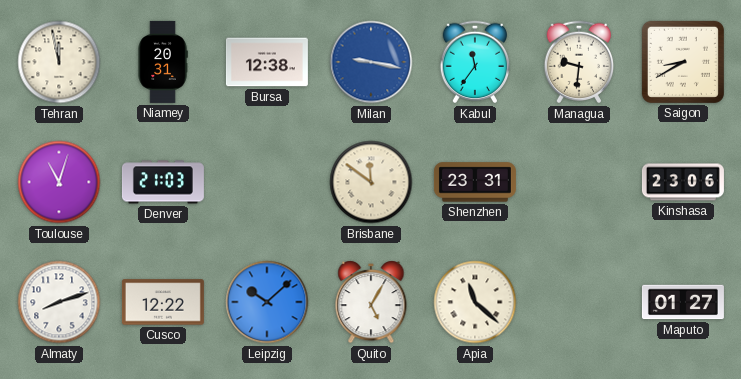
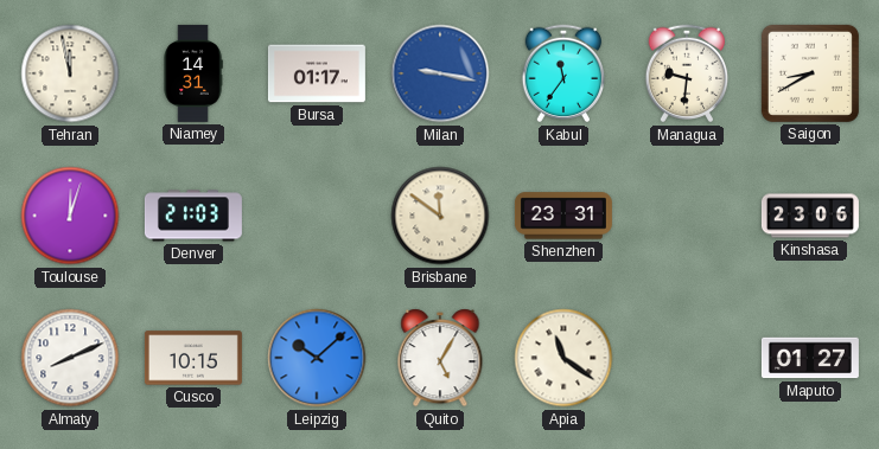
Niamey: 20:31 -> 14:31 (193, 73)
Bursa: 12:38 -> 01:17 (317, 73)
Toulouse: 11:03 -> 12:03 (70, 216)
Almaty: 8:12 -> 8:11 (70, 358)
Cusco: 12:22 -> 10:15 (193, 358)
Apia: 11:22 -> 11:21 (563, 358)
